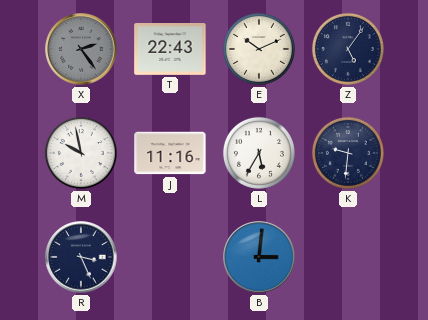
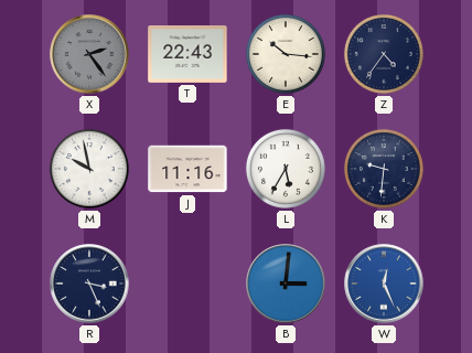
E: 10:11 -> 10:16 (286, 54)
Z: 5:06 -> 4:36 (384, 54)
W: none -> 12:26 (384, 284)
